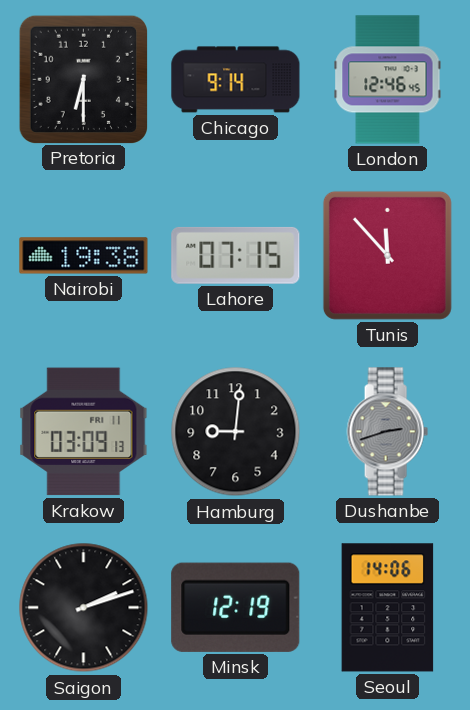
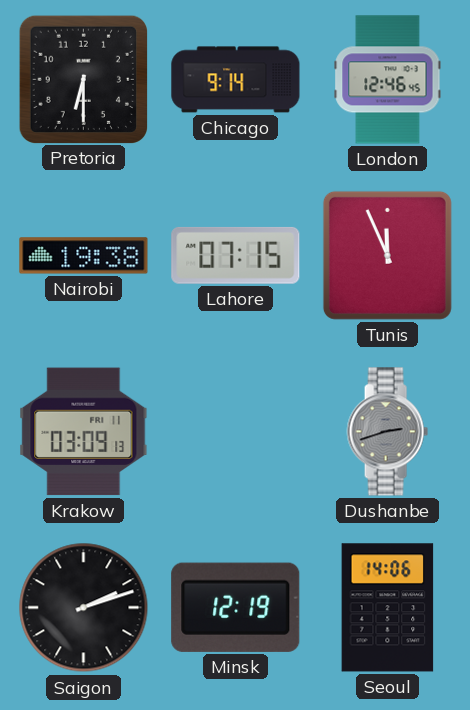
Tunis: 11:53 -> 11:56 (387, 255)
Hamburg: 9:01 -> none (236, 432)
